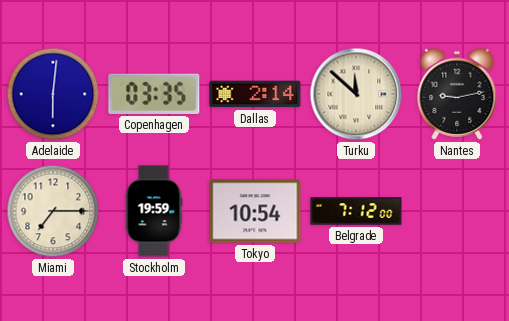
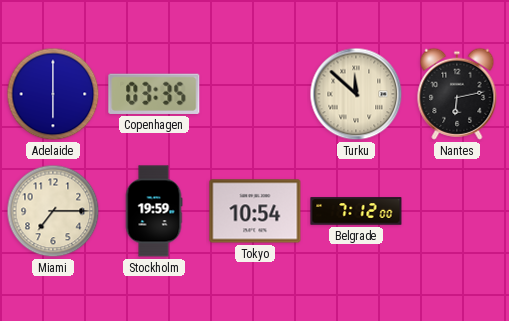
Adelaide: 6:01 -> 6:00 (53, 94)
Dallas: 2:14 -> none (255, 94)
Nantes: 9:13 -> 6:13 (457, 94)
